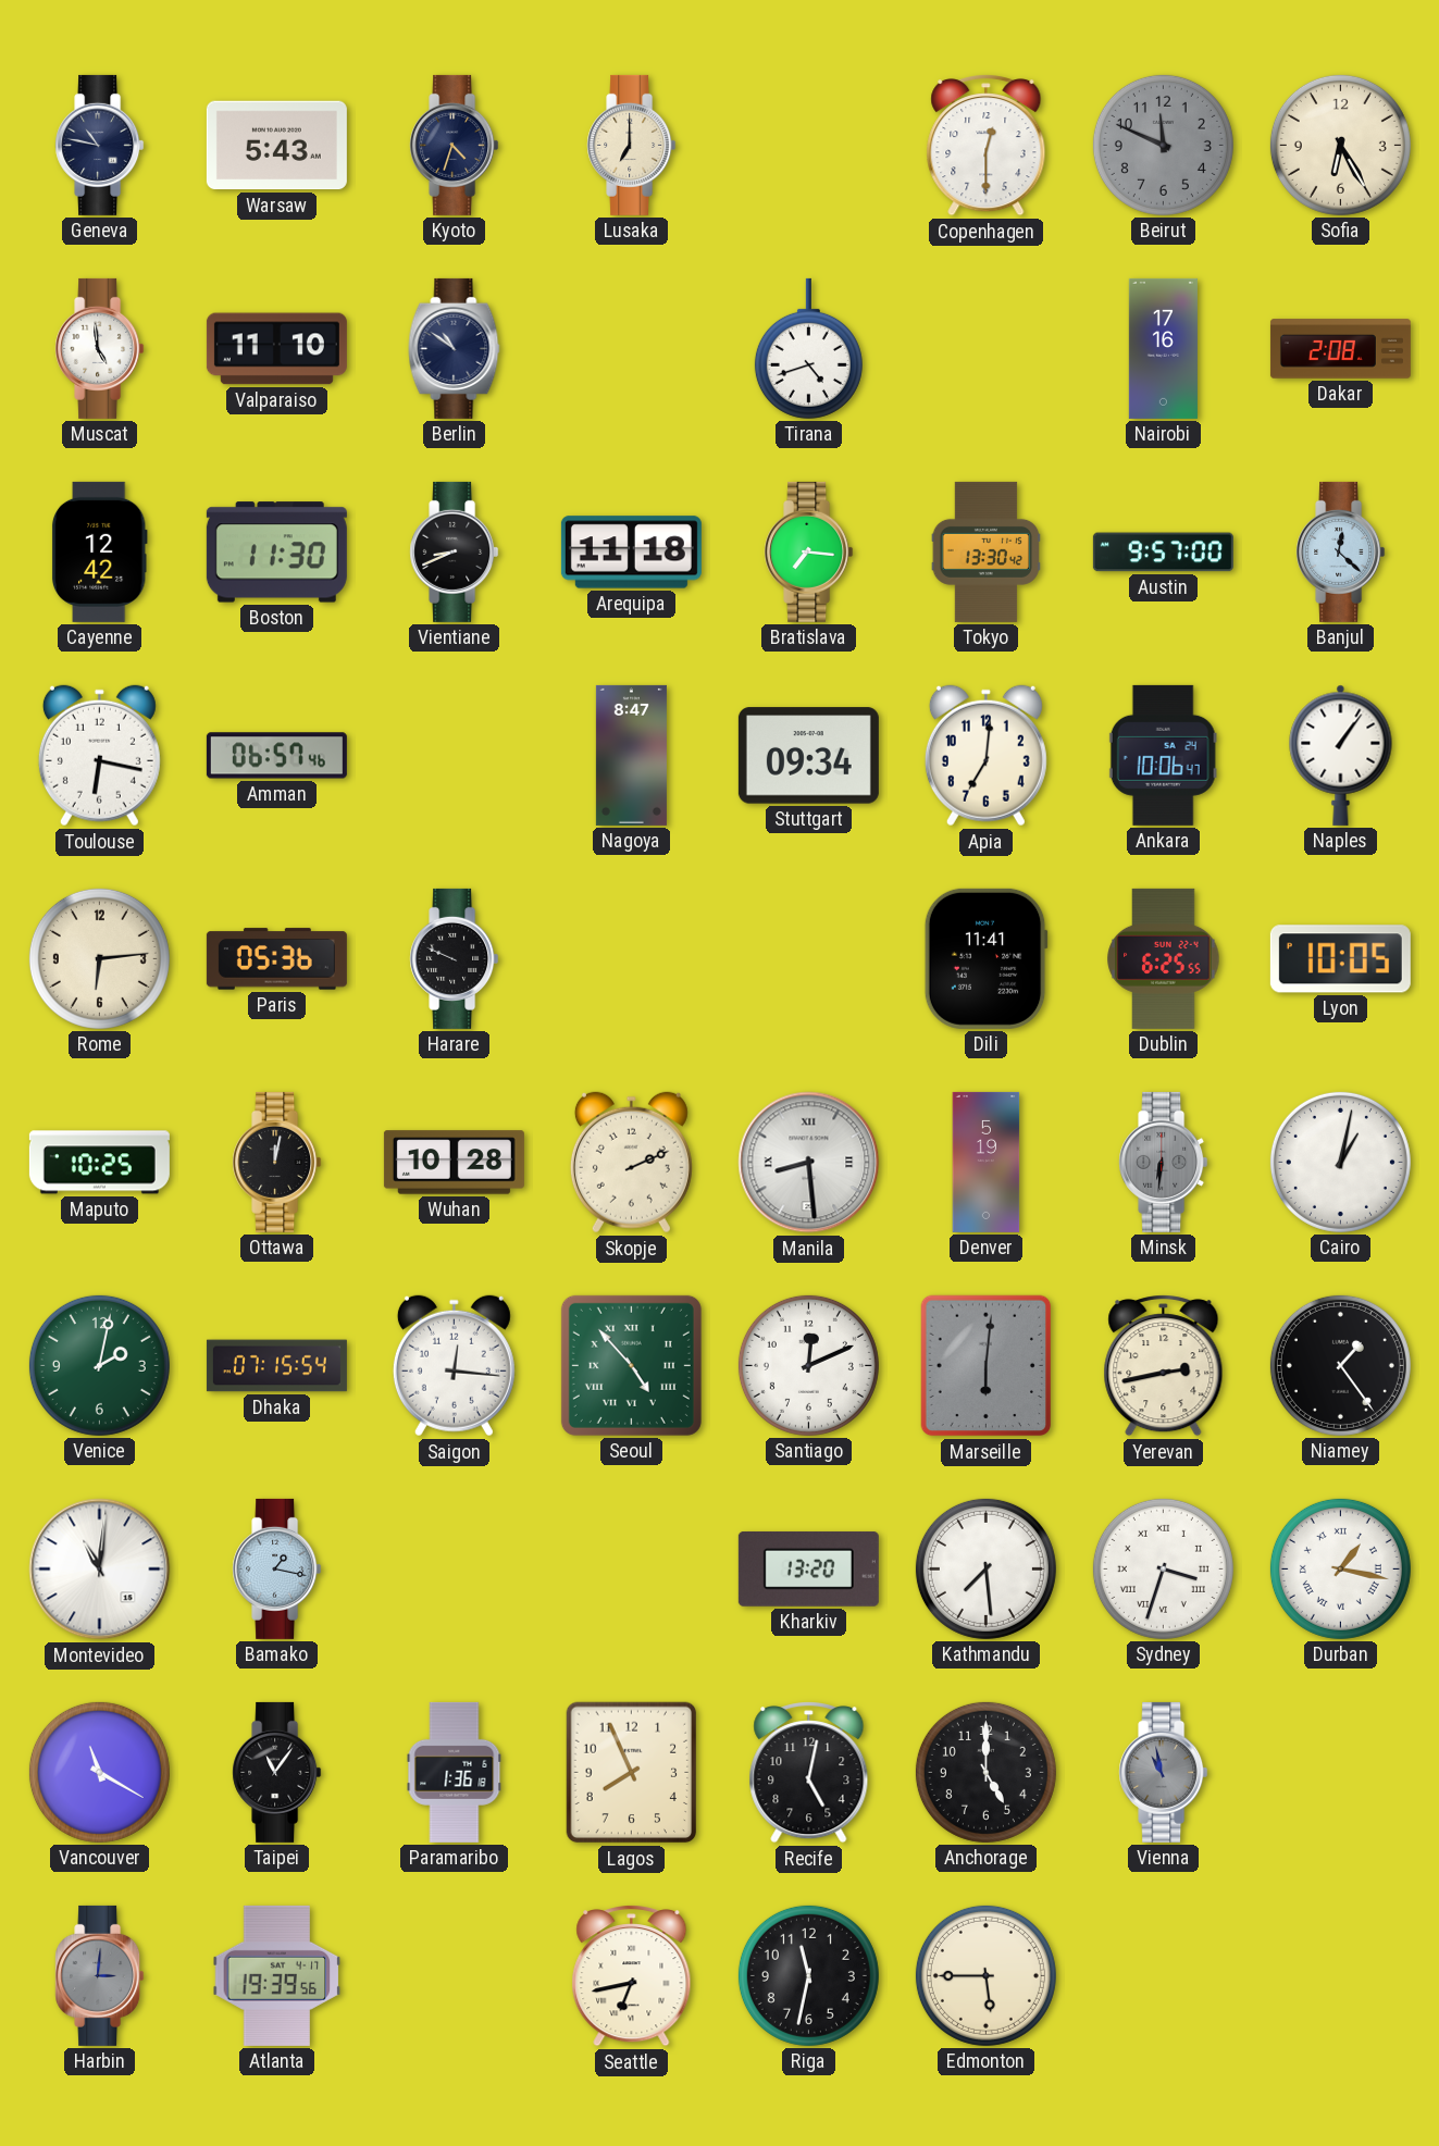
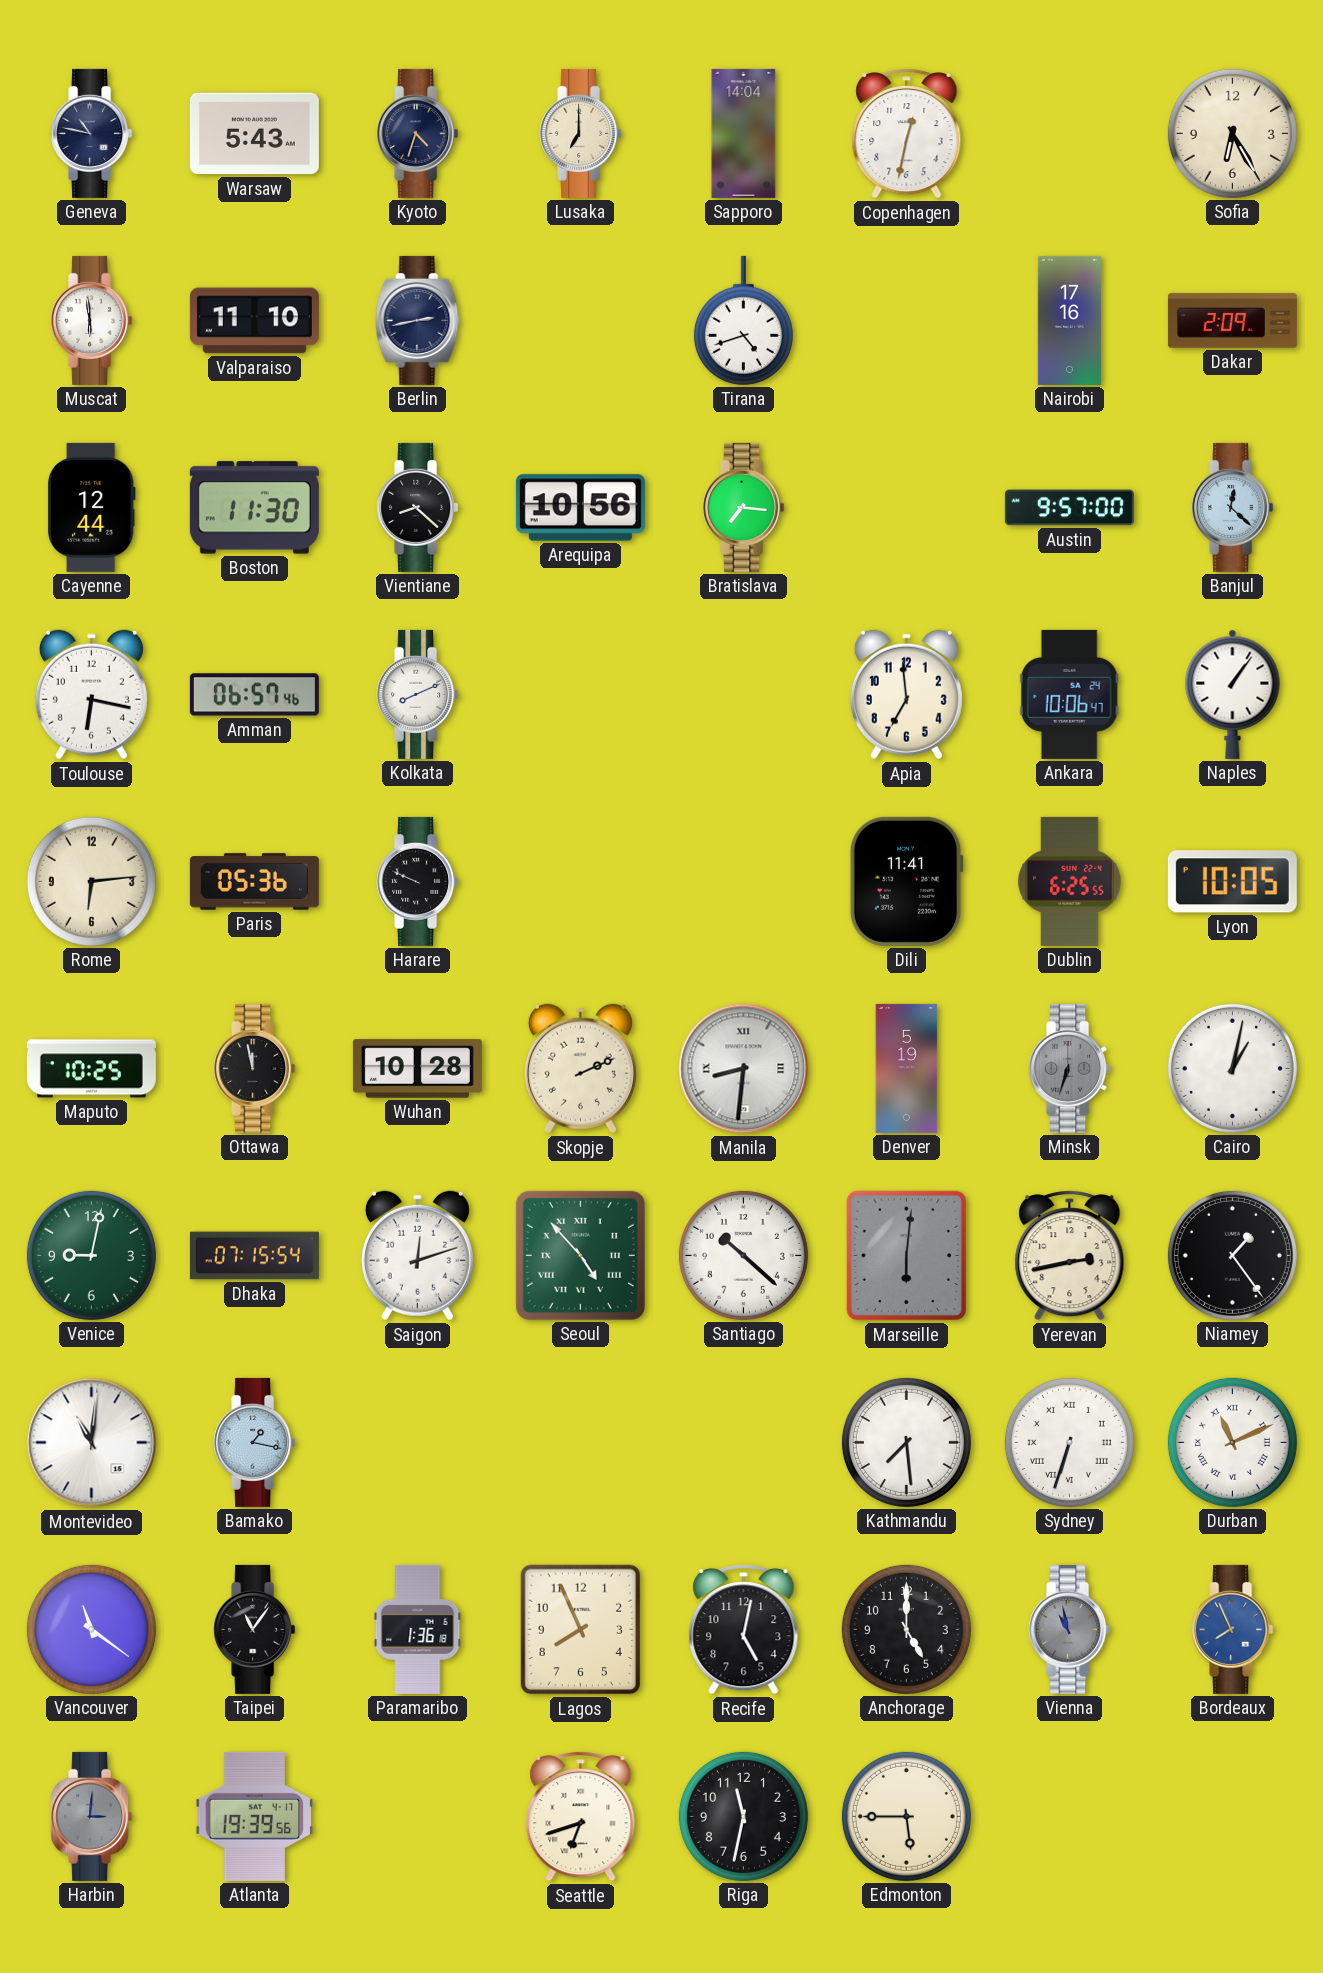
Sapporo: none -> 14:04 (744, 133)
Copenhagen: 12:30 -> 12:32 (907, 134)
Beirut: 11:49 -> none (1163, 145)
Muscat: 4:59 -> 5:59 (92, 320)
Berlin: 10:51 -> 2:43 (418, 320)
Dakar: 2:08 -> 2:09 (1232, 321)
Cayenne: 12:42 -> 12:44 (91, 507)
Vientiane: 8:41 -> 8:22 (418, 507)
Arequipa: 11:18 -> 10:56 (580, 508)
Tokyo: 13:30 -> none (985, 551)
Kolkata: none -> 8:11 (418, 694)
Nagoya: 8:47 -> none (631, 755)
Stuttgart: 09:34 -> none (808, 756)
Apia: 7:01 -> 6:59 (906, 695)
Ottawa: 12:02 -> 11:58 (255, 1068)
Manila: 8:29 -> 8:31 (744, 1069)
Minsk: 6:31 -> 6:33 (1070, 1068)
Venice: 2:02 -> 9:02 (91, 1255)
Saigon: 12:16 -> 12:12 (417, 1256)
Santiago: 12:11 -> 10:22 (743, 1255)
Kharkiv: 13:20 -> none (808, 1568)
Sydney: 3:33 -> 6:33 (1069, 1442)
Durban: 1:17 -> 11:11 (1232, 1442)
Vancouver: 11:20 -> 11:21 (91, 1629)
Bordeaux: none -> 7:56 (1233, 1629)
Seattle: 6:43 -> 6:42 (581, 1817)
